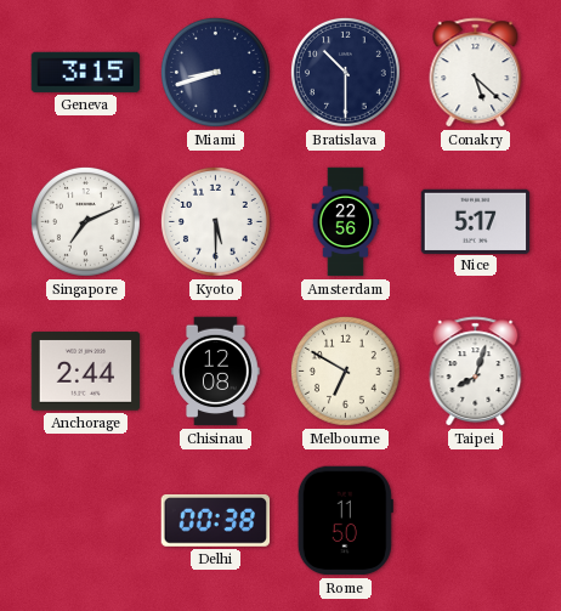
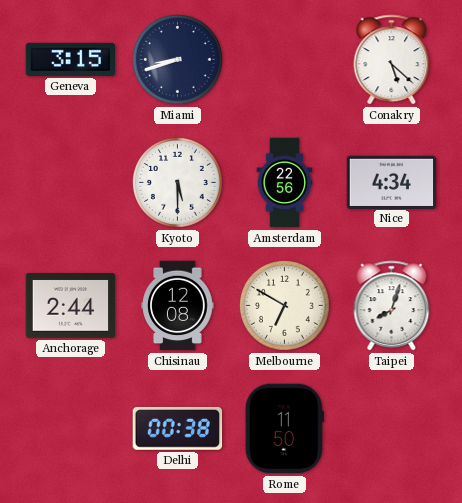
Bratislava: 10:30 -> none (346, 72)
Singapore: 7:11 -> none (86, 221)
Nice: 5:17 -> 4:34 (392, 182)
